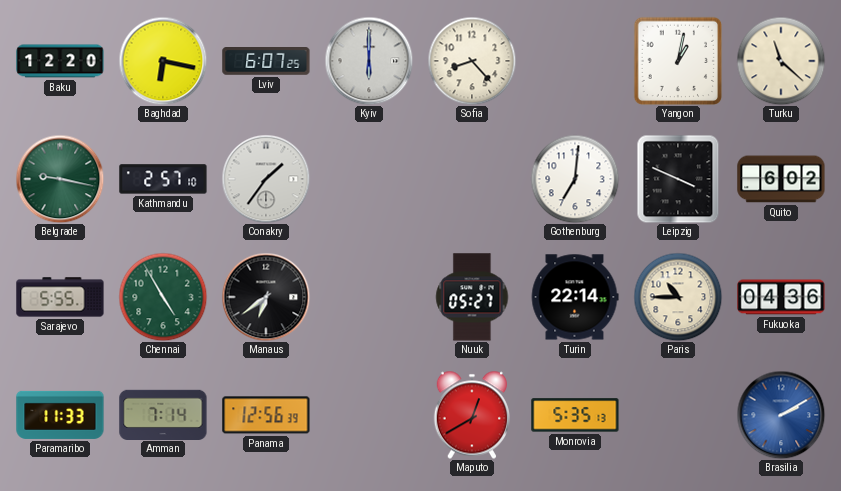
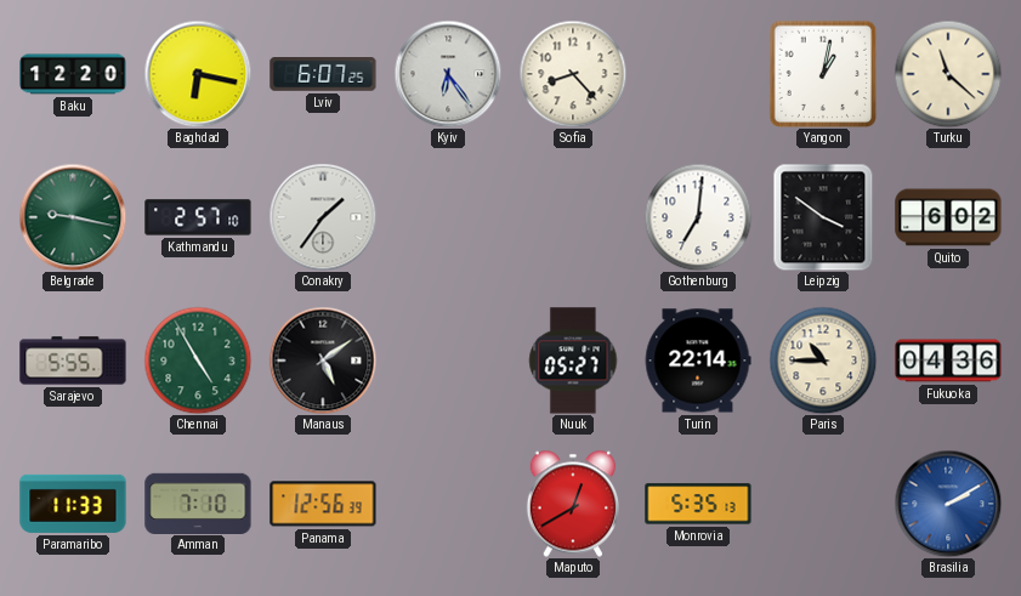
Kyiv: 6:00 -> 6:24 (448, 74)
Leipzig: 3:49 -> 3:51 (823, 217)
Manaus: 6:39 -> 5:09 (323, 361)
Amman: 7:14 -> 7:10 (198, 503)
